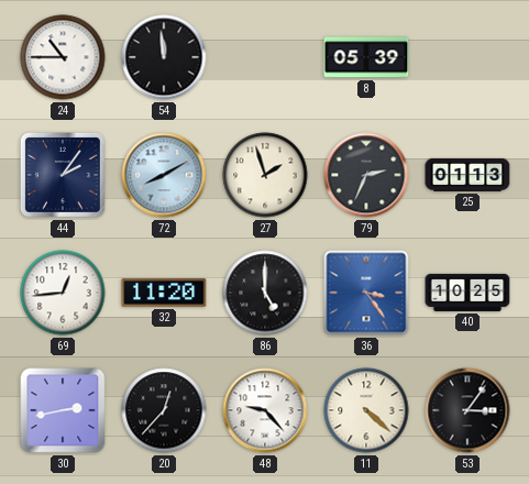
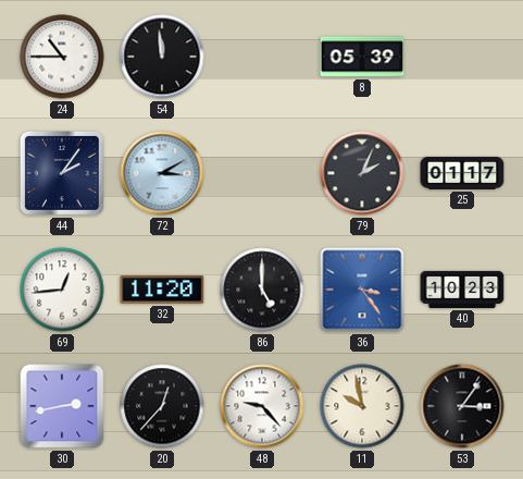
72: 8:10 -> 3:10 (162, 173)
27: 1:57 -> none (265, 175)
79: 2:34 -> 2:04 (362, 173)
25: 01:13 -> 01:17 (462, 173)
40: 10:25 -> 10:23 (462, 290)
11: 4:22 -> 9:58 (362, 406)
